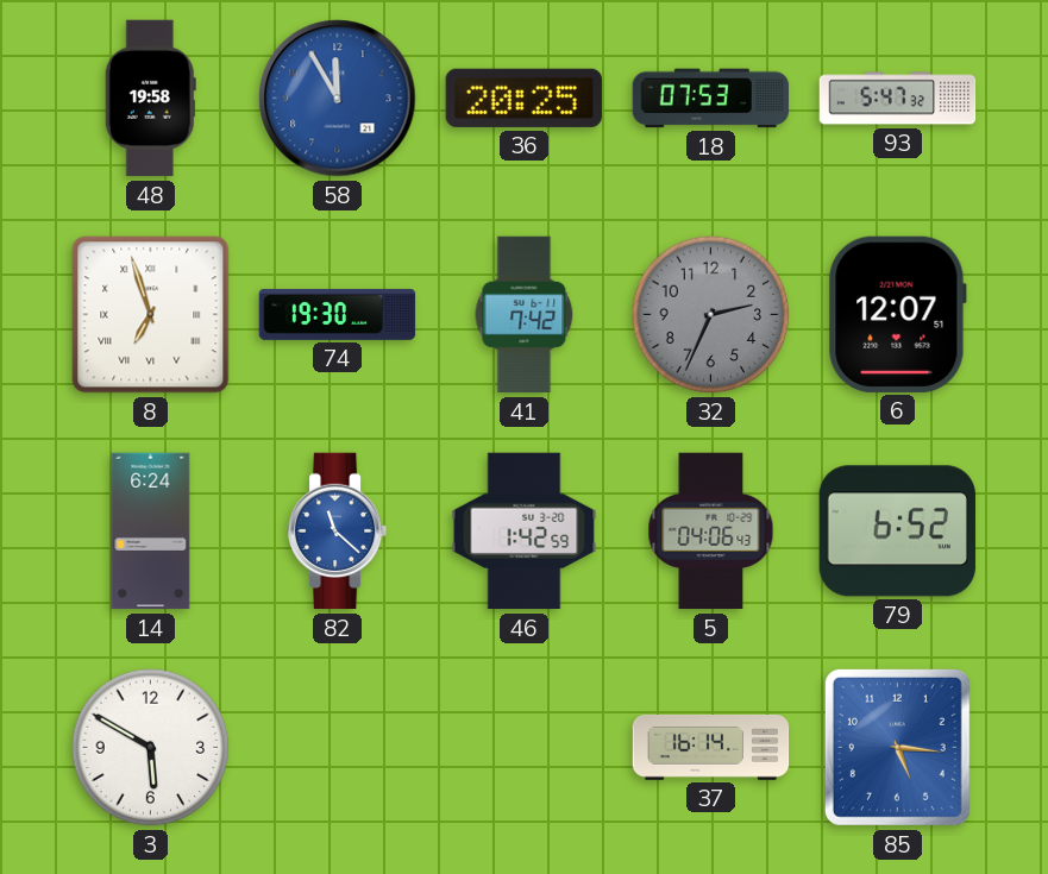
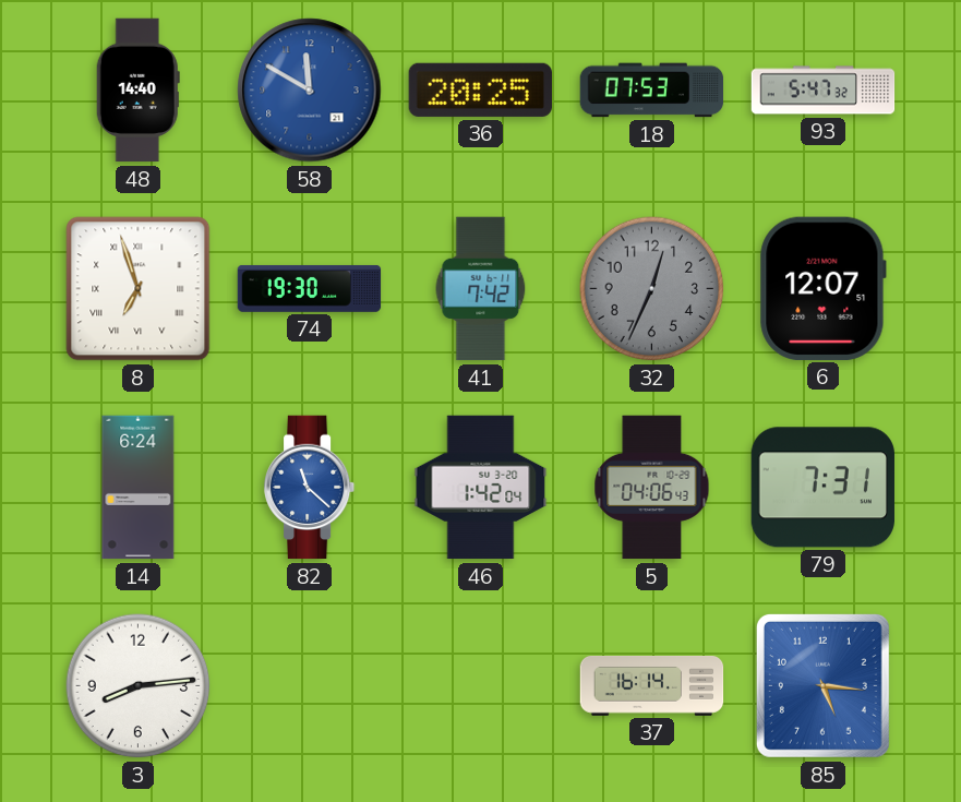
48: 19:58 -> 14:40 (137, 91)
58: 11:55 -> 11:50 (310, 91)
32: 2:34 -> 12:34 (652, 289)
46: 1:42:59 -> 1:42:04 (481, 488)
79: 6:52 -> 7:31 (822, 488)
3: 5:50 -> 8:14 (139, 686)
